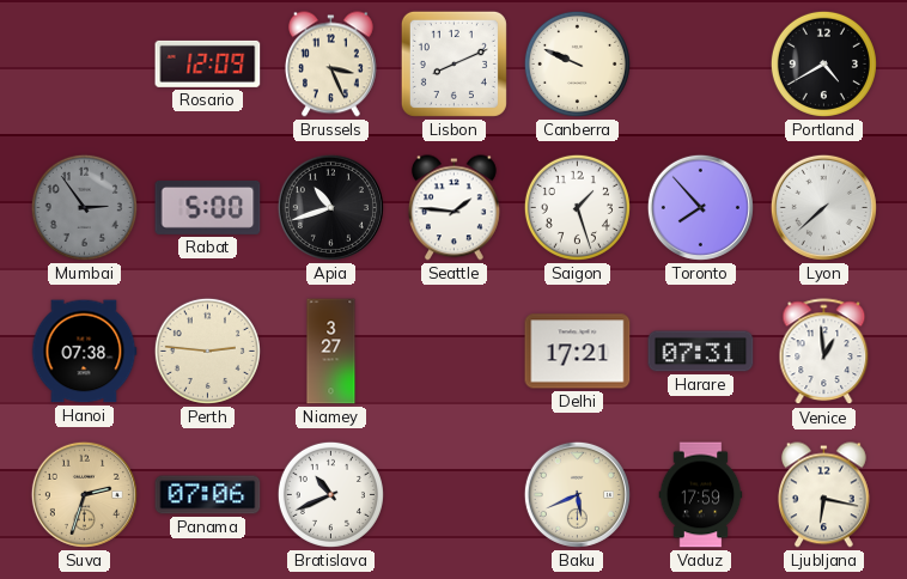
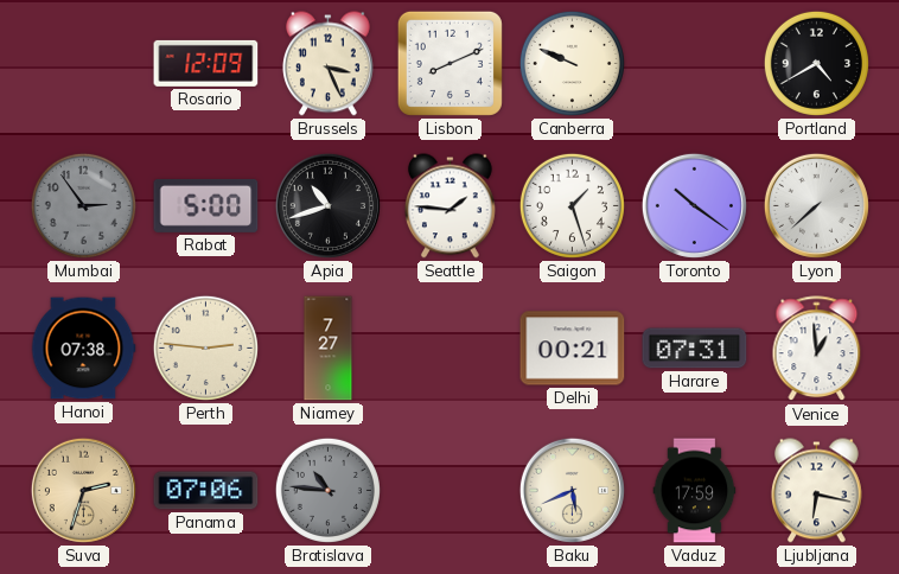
Toronto: 7:53 -> 10:21 (694, 205)
Niamey: 3:27 -> 7:27 (329, 349)
Delhi: 17:21 -> 00:21 (573, 349)
Bratislava: 10:41 -> 10:46 (327, 490)
Bratislava dial: white -> grey (327, 490)
